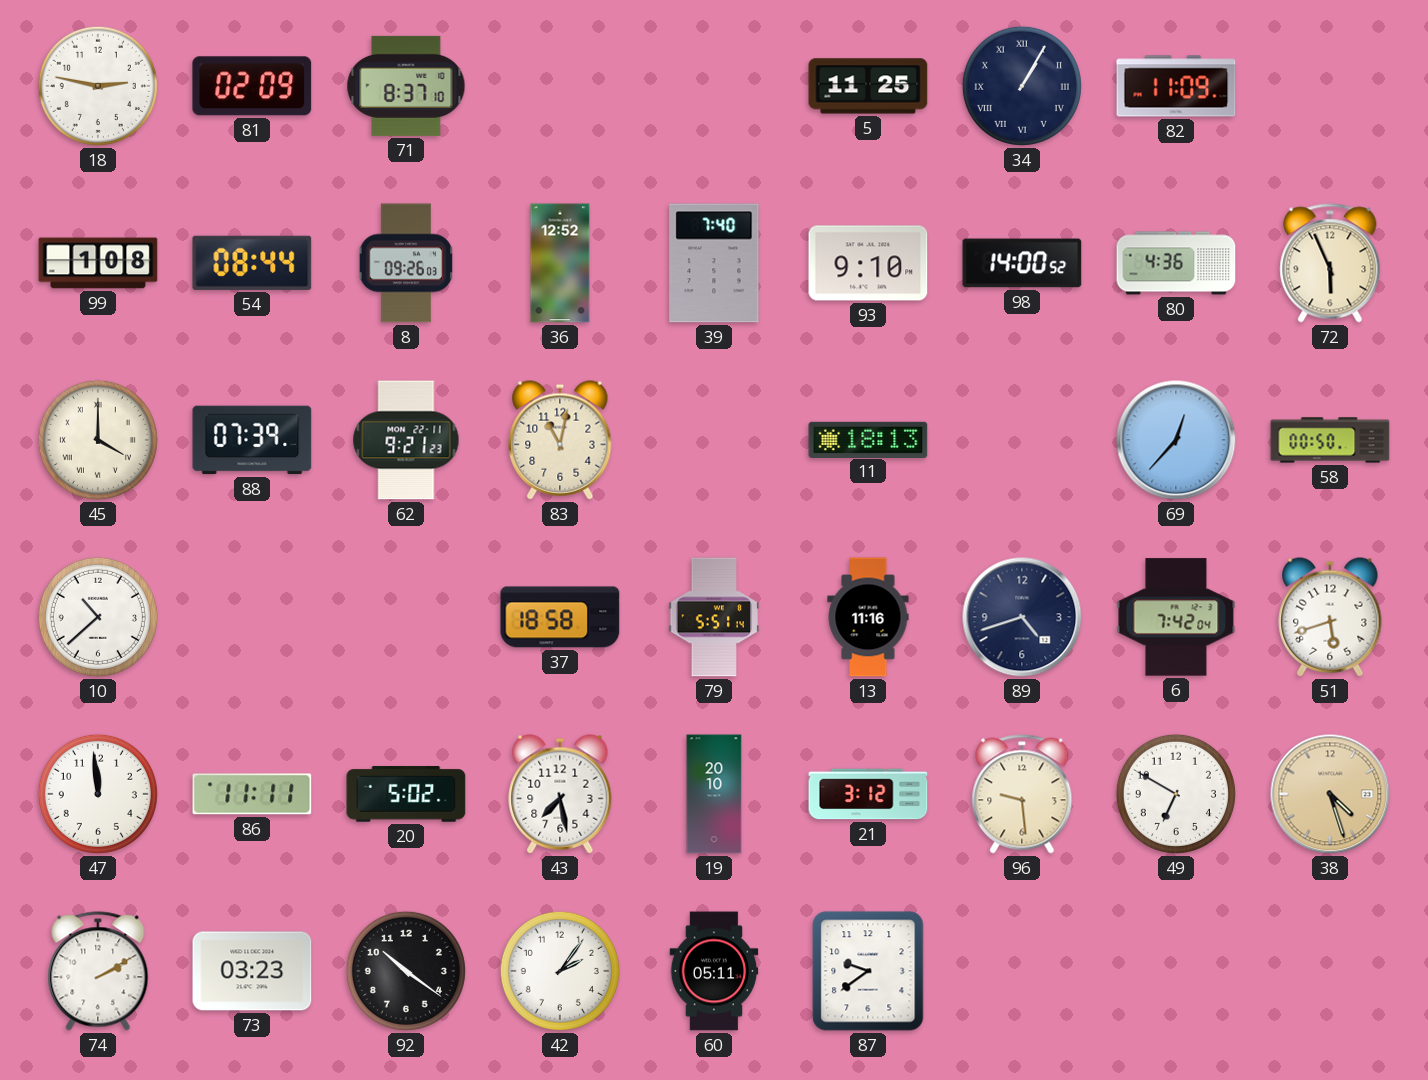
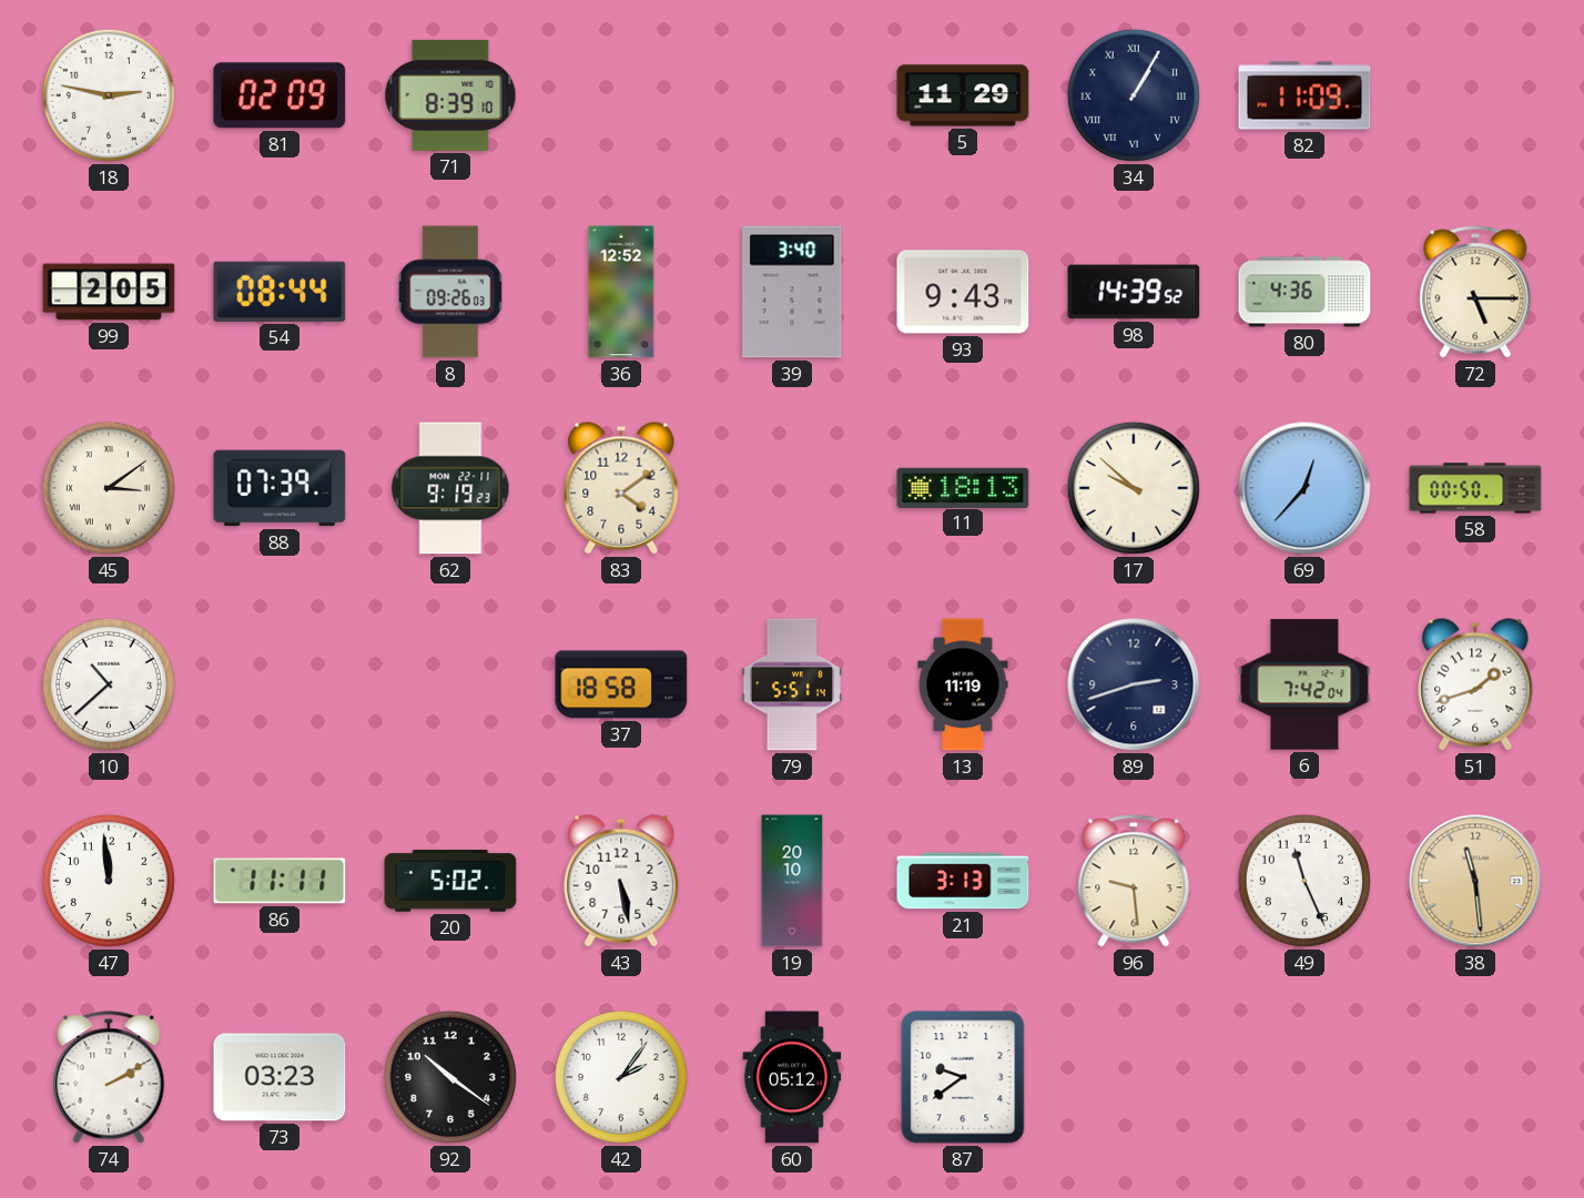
71: 8:37 -> 8:39 (450, 95)
5: 11:25 -> 11:29 (963, 95)
99: 1:08 -> 2:05 (109, 292)
39: 7:40 -> 3:40 (792, 292)
93: 9:10 -> 9:43 (963, 292)
98: 14:00 -> 14:39 (1134, 292)
72: 5:56 -> 5:15 (1475, 292)
45: 4:00 -> 3:09 (109, 488)
62: 9:21 -> 9:19 (450, 488)
83: 11:02 -> 4:09 (621, 488)
17: none -> 9:52 (1134, 488)
13: 11:16 -> 11:19 (963, 684)
89: 4:42 -> 2:42 (1134, 684)
51: 5:42 -> 1:42 (1475, 684)
43: 7:28 -> 5:28 (621, 881)
21: 3:12 -> 3:13 (963, 881)
49: 6:50 -> 11:26 (1304, 881)
38: 4:27 -> 11:29 (1475, 881)
60: 05:11 -> 05:12 (792, 1077)
